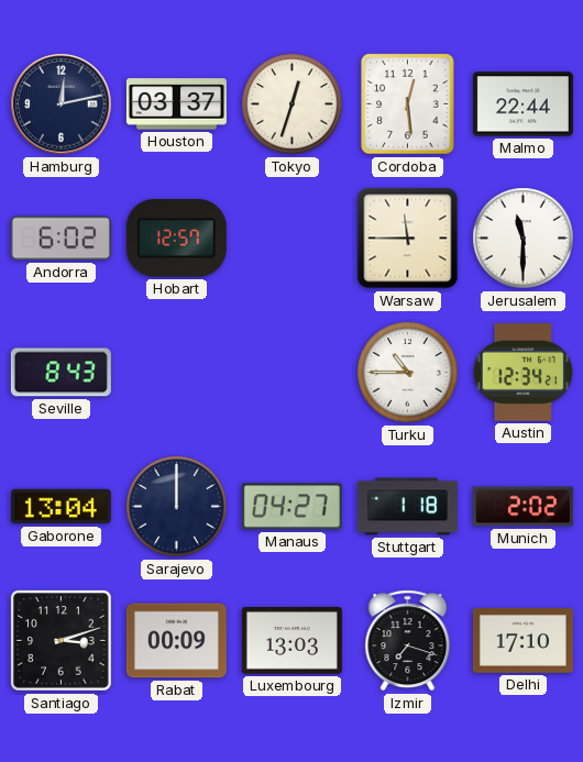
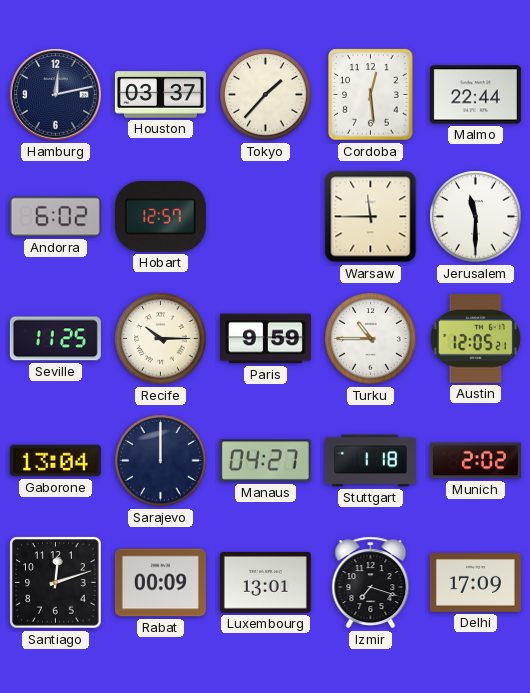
Tokyo: 12:33 -> 1:37 (266, 95)
Seville: 8:43 -> 11:25 (55, 339)
Recife: none -> 10:15 (161, 339)
Paris: none -> 9:59 (265, 339)
Austin: 12:34 -> 12:05 (476, 339)
Santiago: 3:12 -> 12:12 (56, 583)
Luxembourg: 13:03 -> 13:01 (265, 582)
Delhi: 17:10 -> 17:09 (475, 583)
